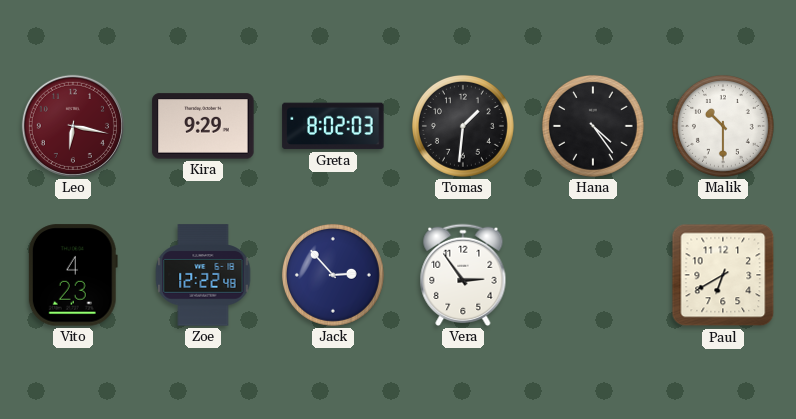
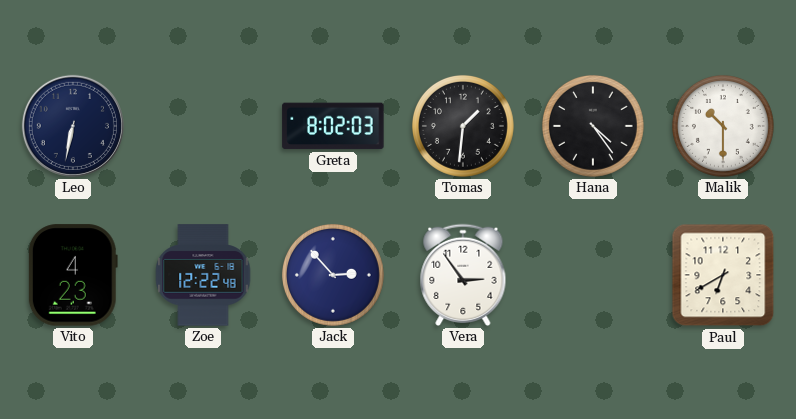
Leo: 6:17 -> 6:32 (73, 126)
Leo dial: burgundy -> navy (73, 126)
Kira: 9:29 -> none (203, 126)
